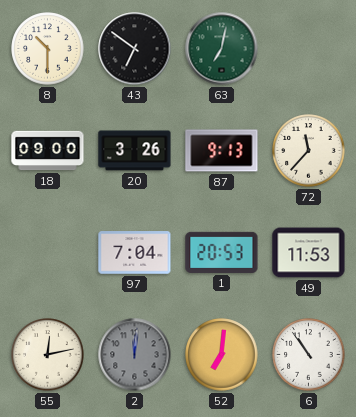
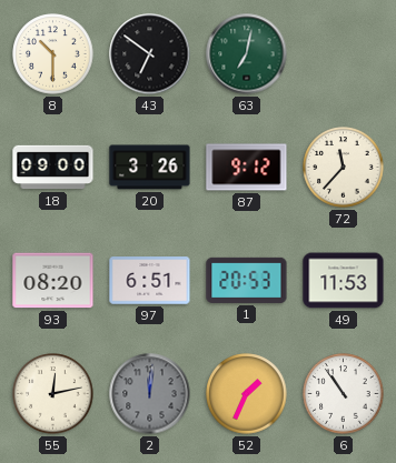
87: 9:13 -> 9:12 (247, 168)
93: none -> 08:20 (53, 281)
97: 7:04 -> 6:51 (150, 281)
52: 7:01 -> 1:34 (247, 394)
